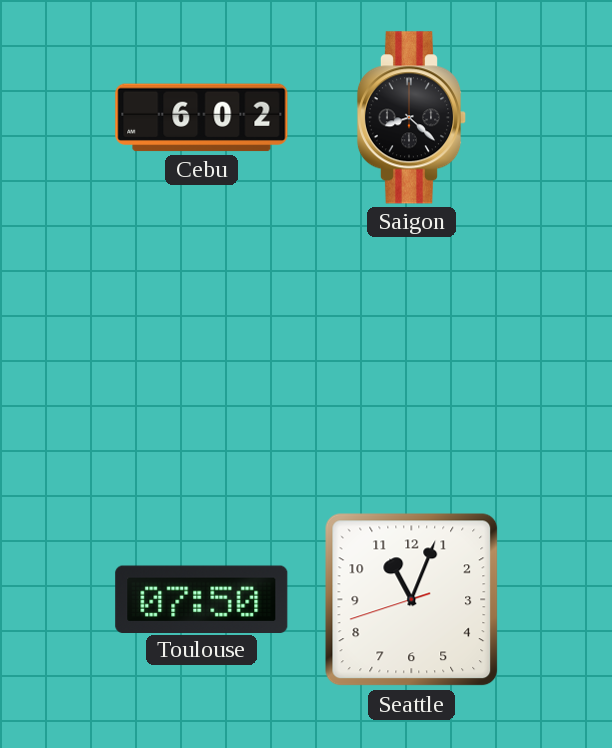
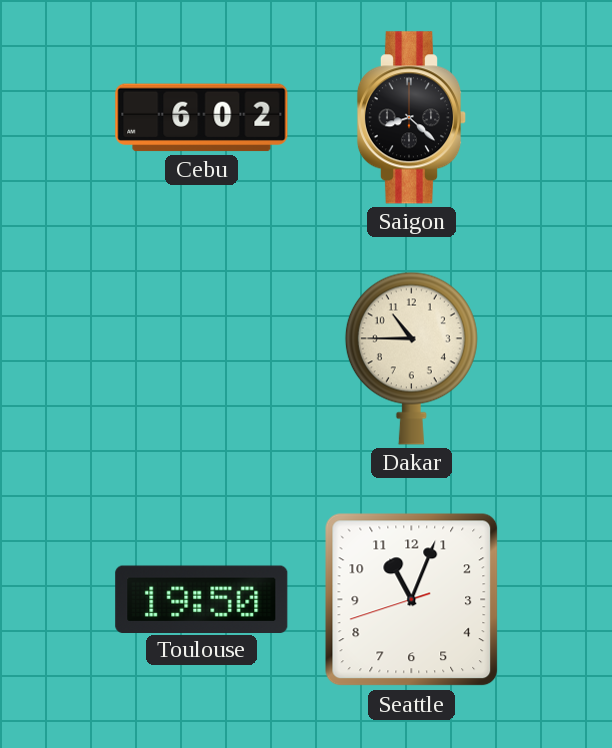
Dakar: none -> 10:45 (411, 358)
Toulouse: 07:50 -> 19:50 (202, 599)
